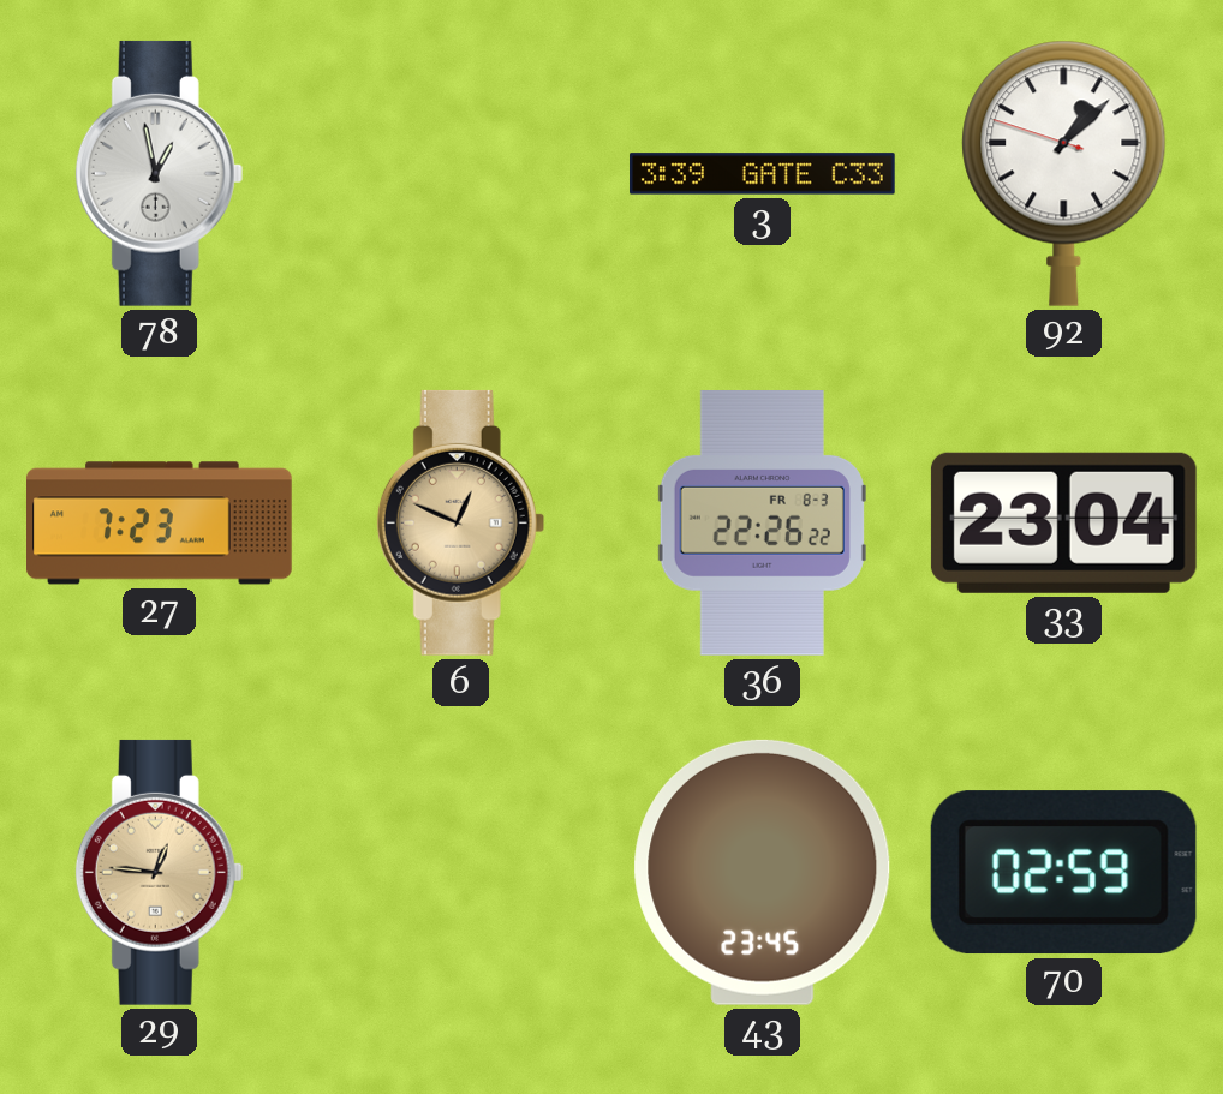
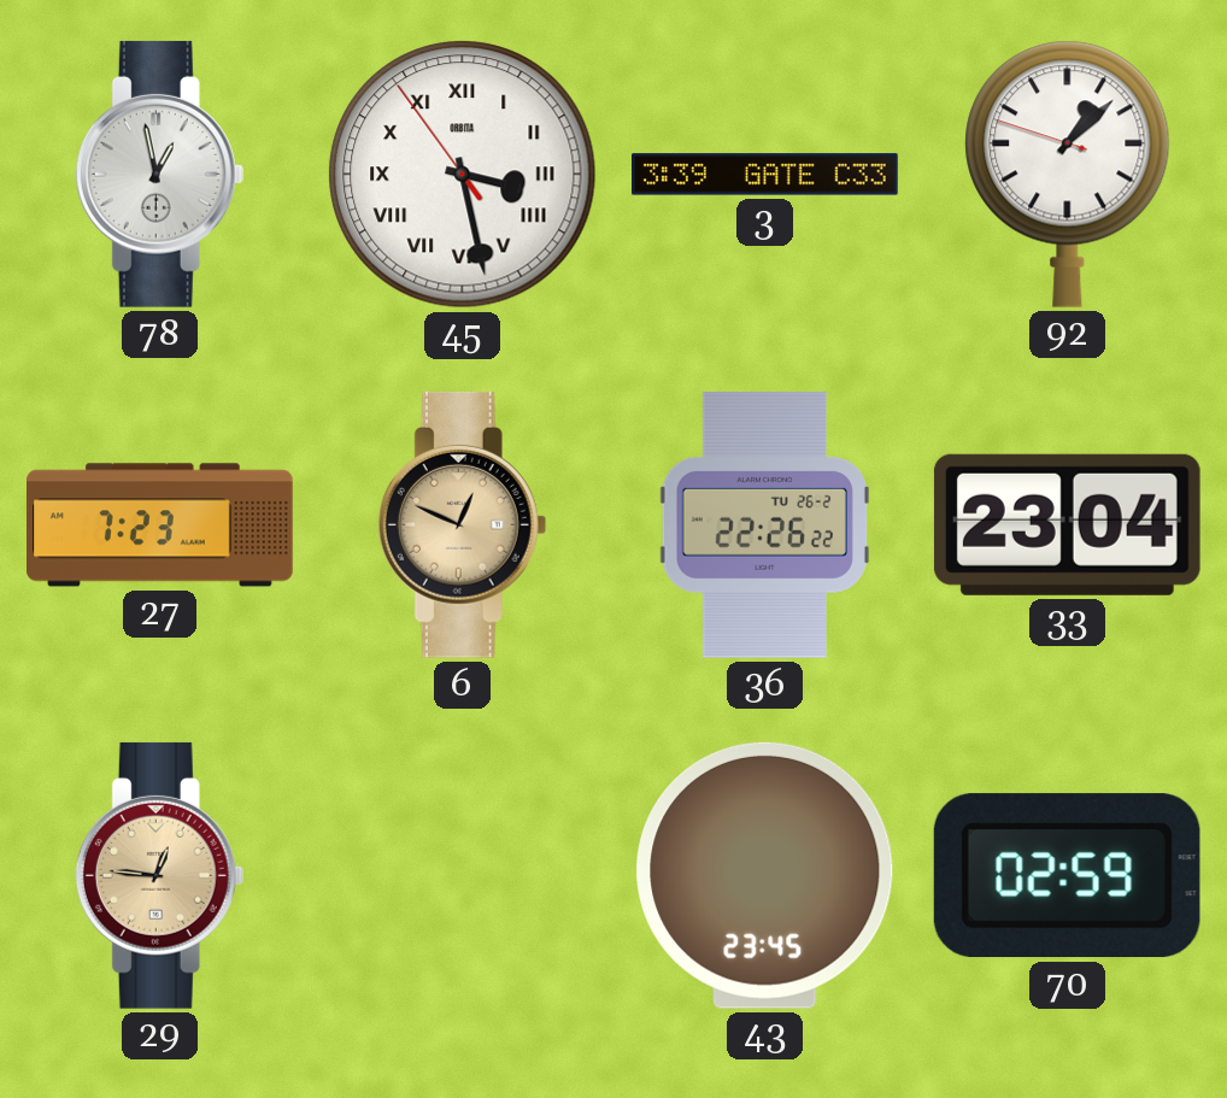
45: none -> 3:27 (463, 175)
36 date: FR 8-3 -> TU 26-2 (764, 524)
